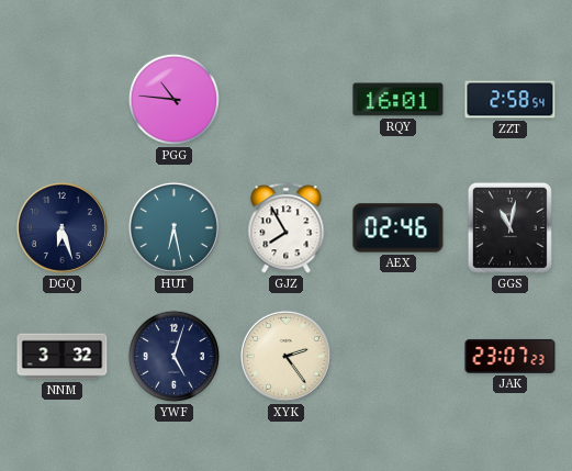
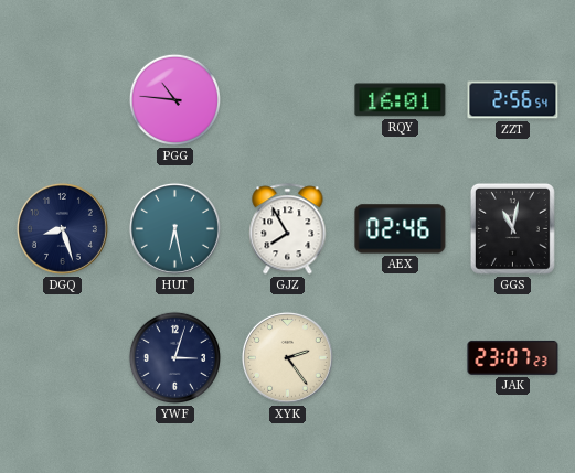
ZZT: 2:58 -> 2:56 (513, 100)
DGQ: 6:27 -> 8:27 (62, 228)
NNM: 3:32 -> none (63, 357)
YWF: 5:03 -> 3:03 (174, 357)
